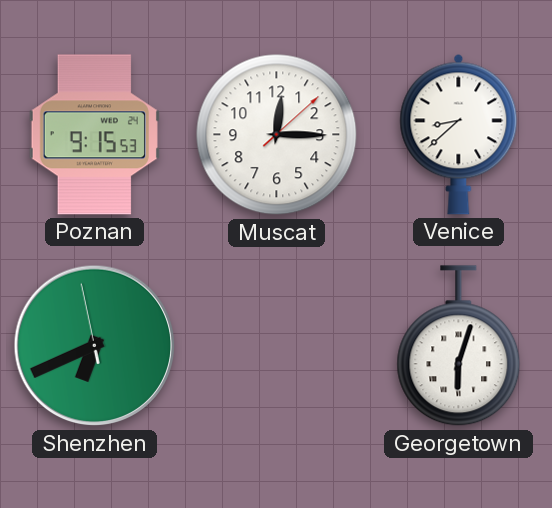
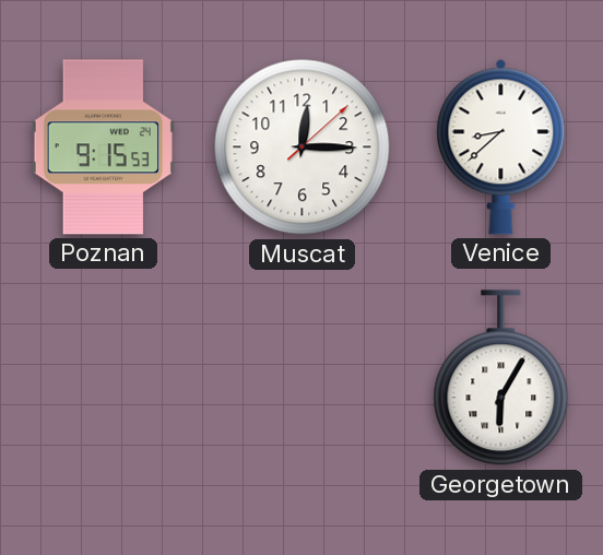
Shenzhen: 6:40 -> none (95, 346)
Georgetown: 6:03 -> 6:05 (501, 378)
